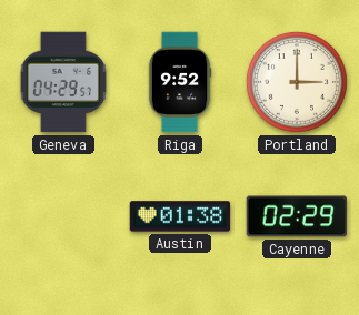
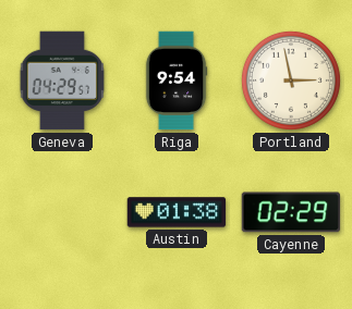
Riga: 9:52 -> 9:54 (177, 81)
Portland: 3:00 -> 2:58 (291, 81)
